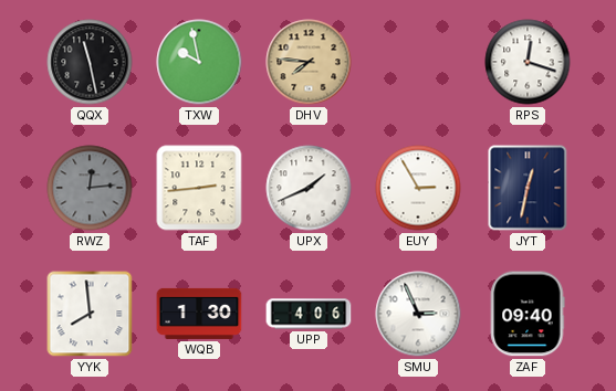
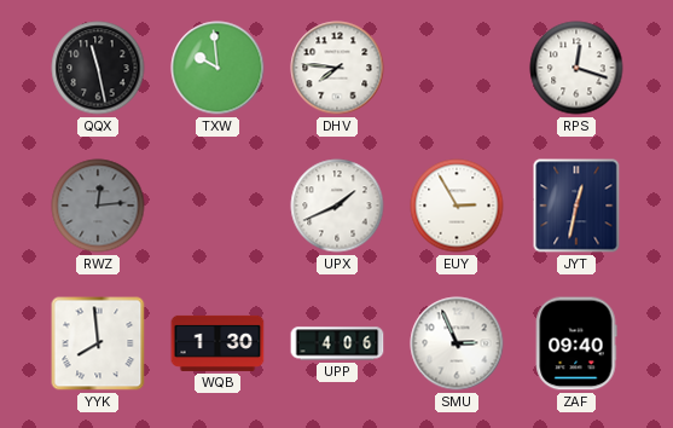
TXW: 9:58 -> 9:59 (217, 68)
DHV dial: champagne -> white (337, 68)
TAF: 2:44 -> none (199, 188)
